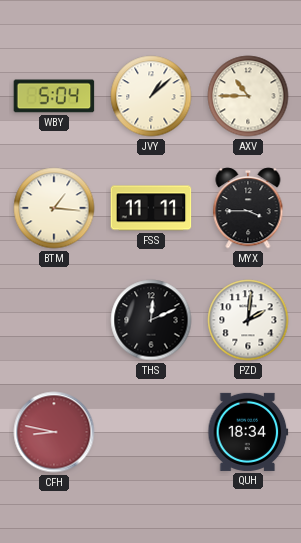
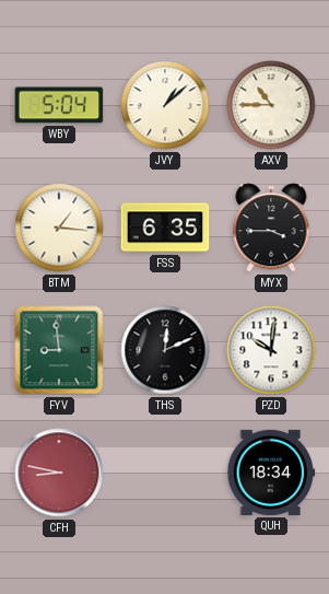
FSS: 11:11 -> 6:35 (165, 228)
FYV: none -> 8:59 (59, 350)
PZD: 2:01 -> 10:01 (271, 350)
